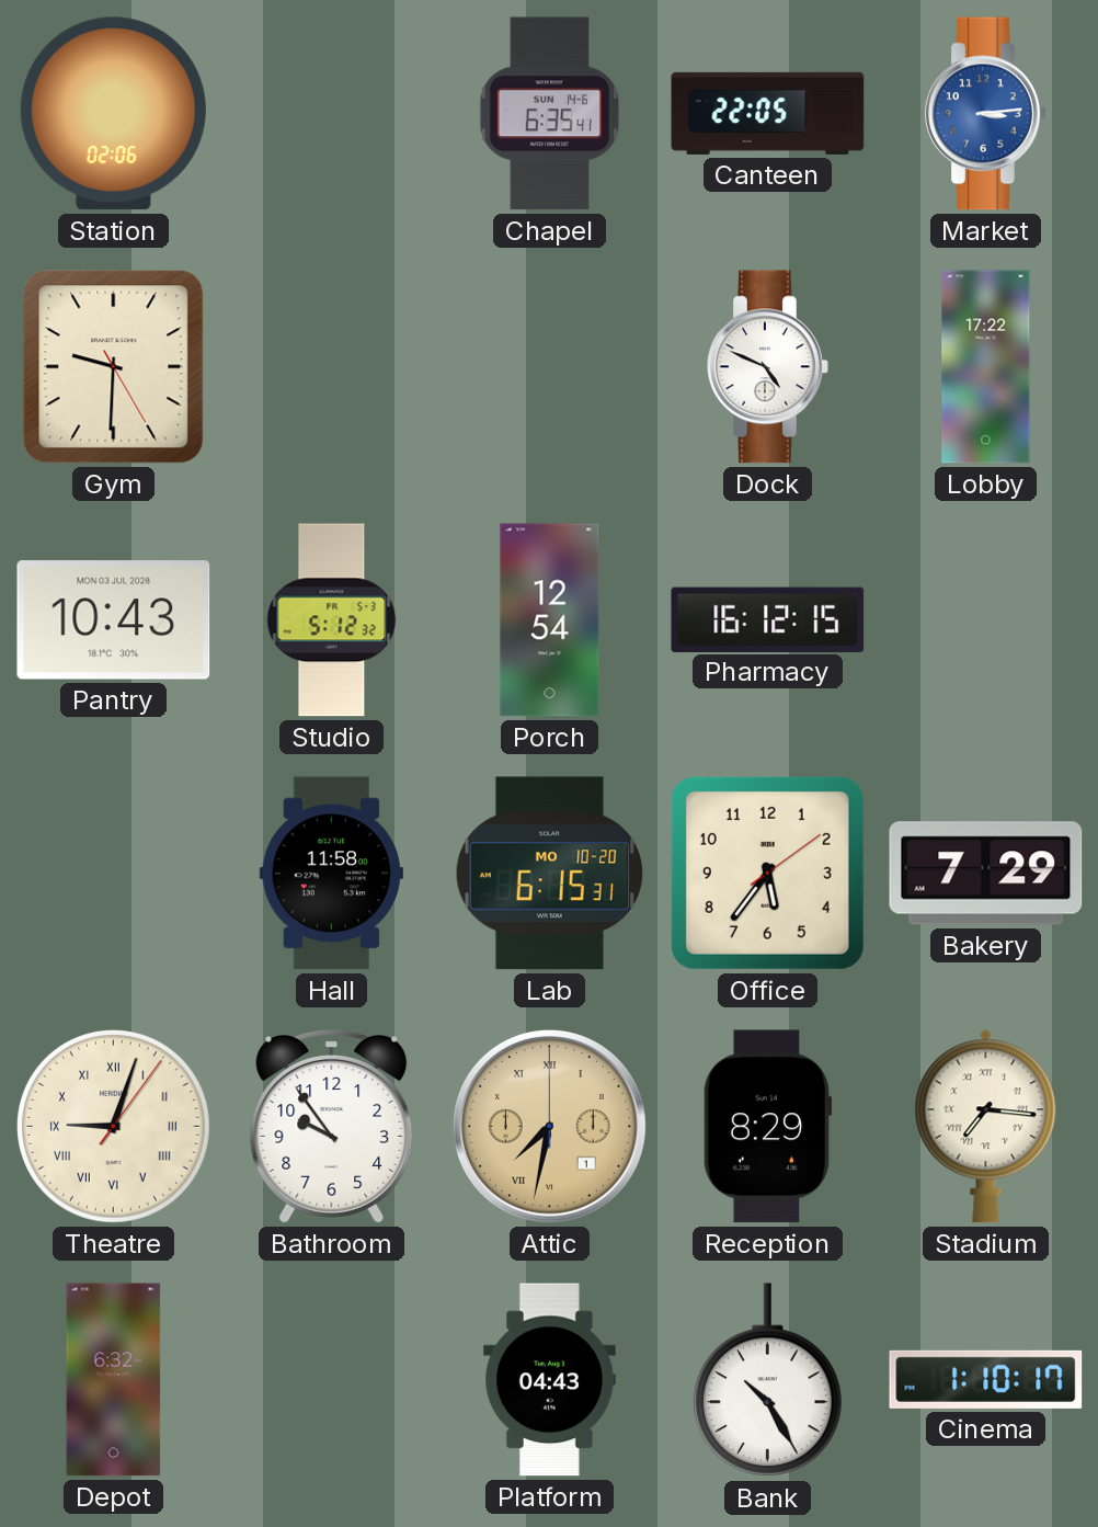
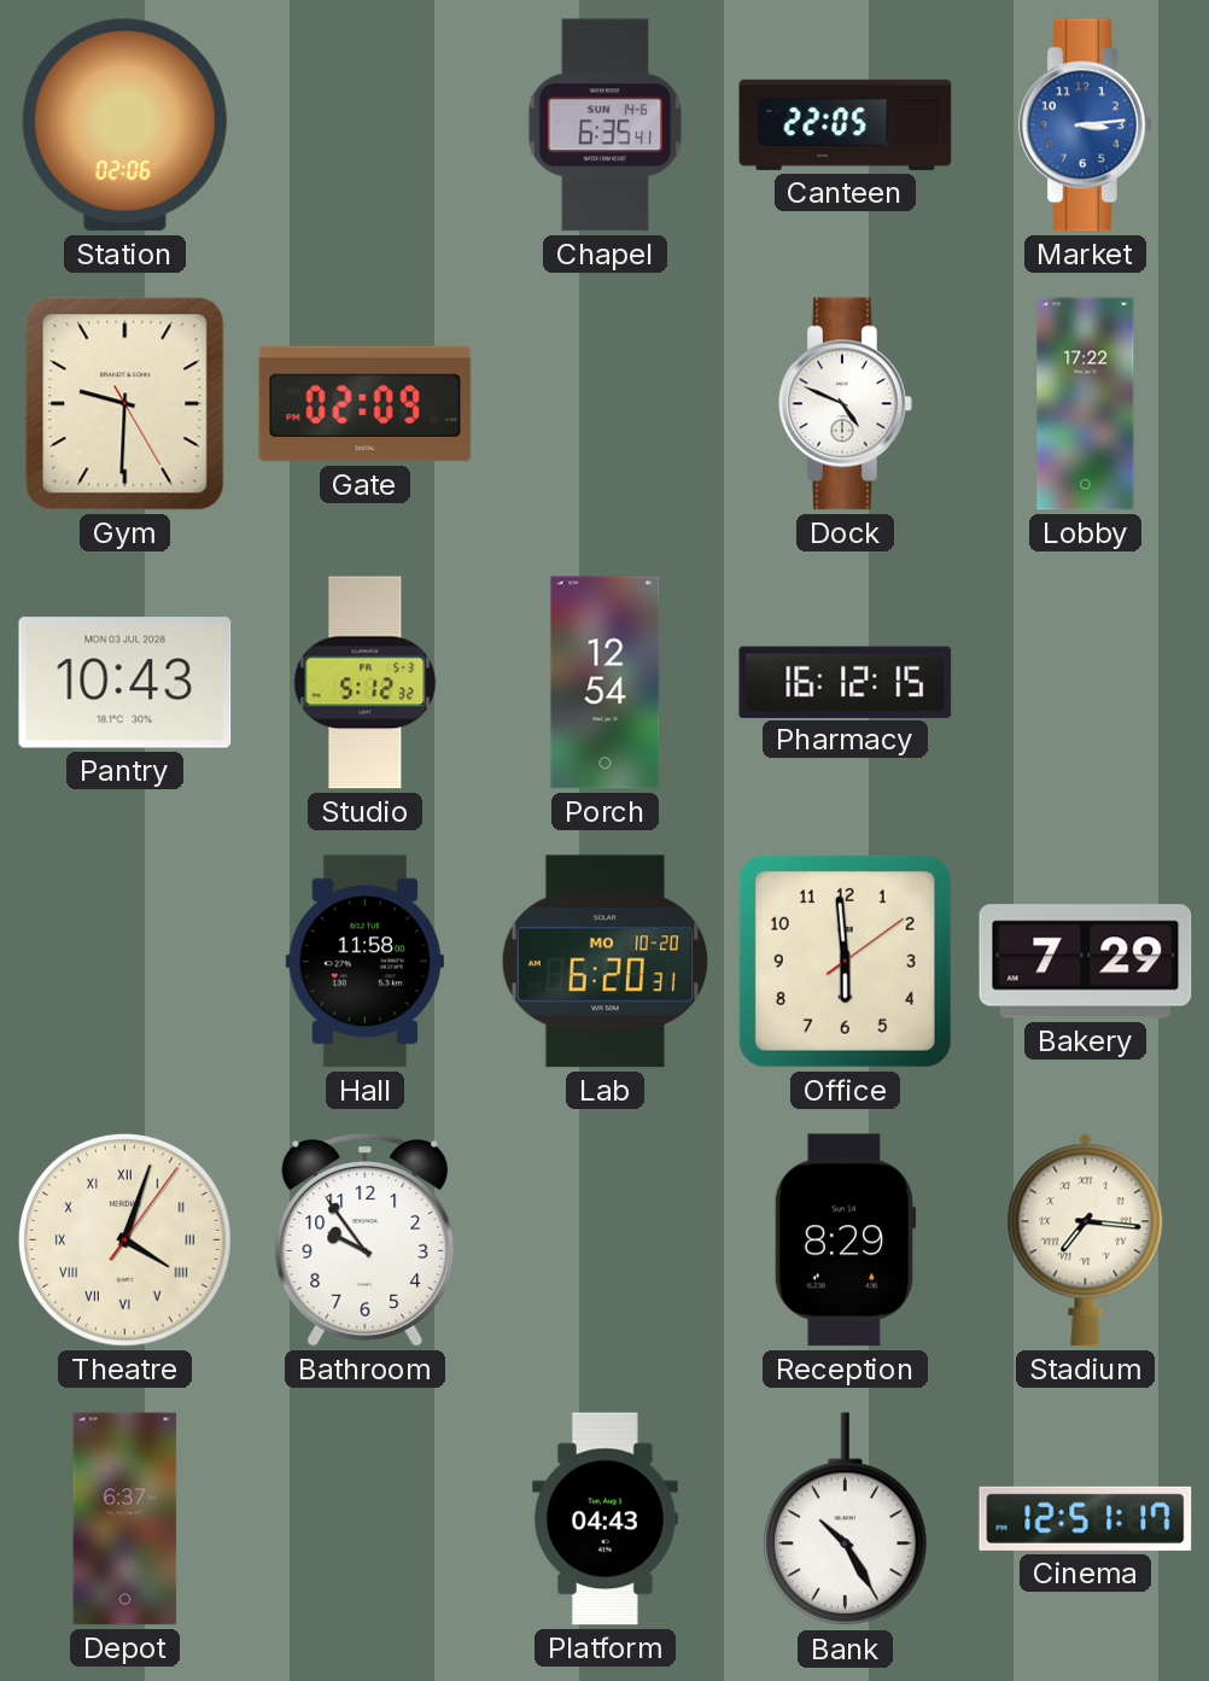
Gate: none -> 02:09 (366, 404)
Lab: 6:15 -> 6:20 (604, 962)
Office: 5:36 -> 5:59 (845, 961)
Theatre: 9:03 -> 4:03 (125, 1241)
Attic: 7:32 -> none (550, 1127)
Depot: 6:32 -> 6:37 (125, 1519)
Cinema: 1:10 -> 12:51 (1086, 1518)
